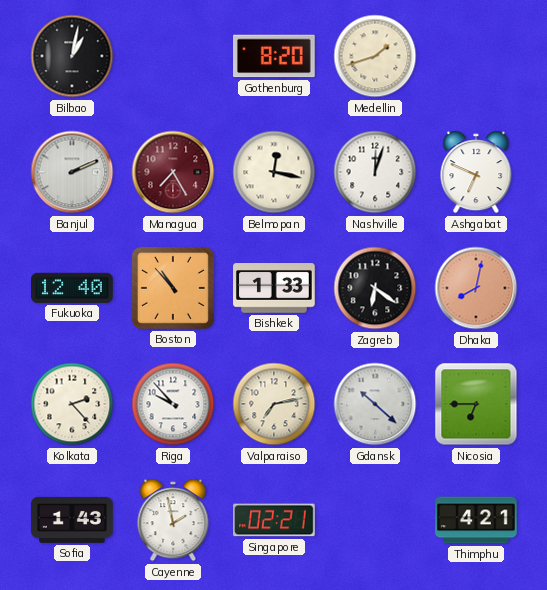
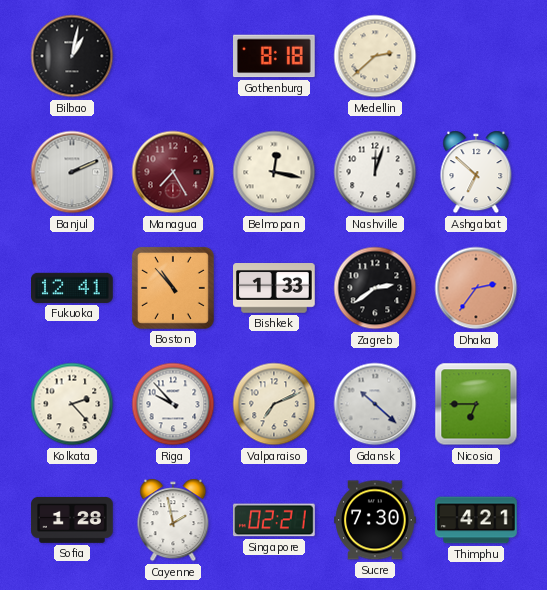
Gothenburg: 8:20 -> 8:18 (275, 56)
Medellin: 1:42 -> 2:38 (375, 56)
Ashgabat: 6:49 -> 6:52 (476, 172)
Fukuoka: 12:40 -> 12:41 (73, 288)
Zagreb: 6:21 -> 2:39 (375, 288)
Dhaka: 8:02 -> 2:36 (476, 288)
Valparaiso: 7:13 -> 7:11 (274, 404)
Sofia: 1:43 -> 1:28 (72, 520)
Sucre: none -> 7:30 (375, 520)
